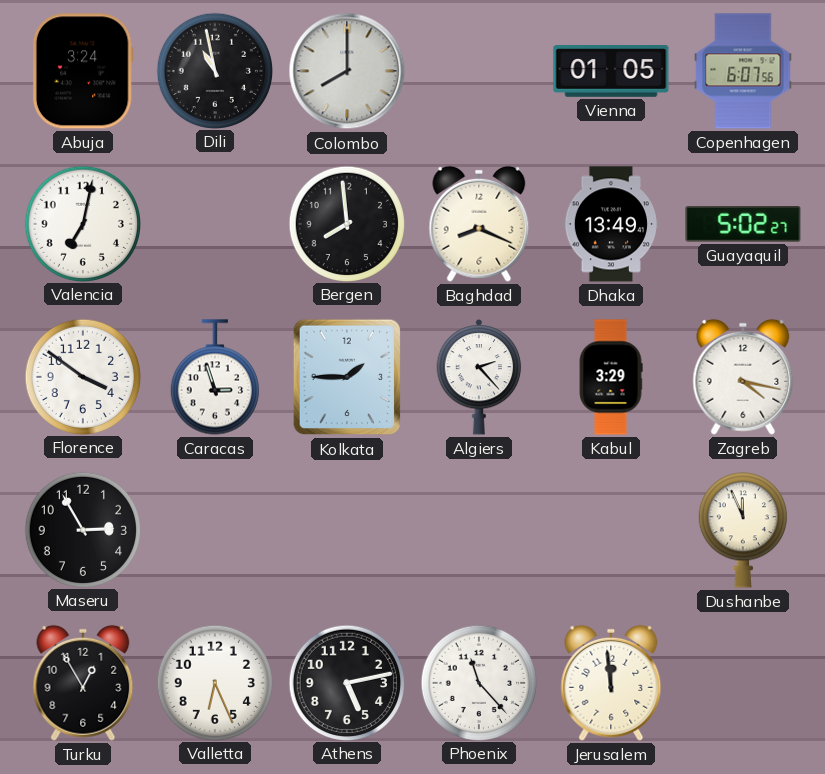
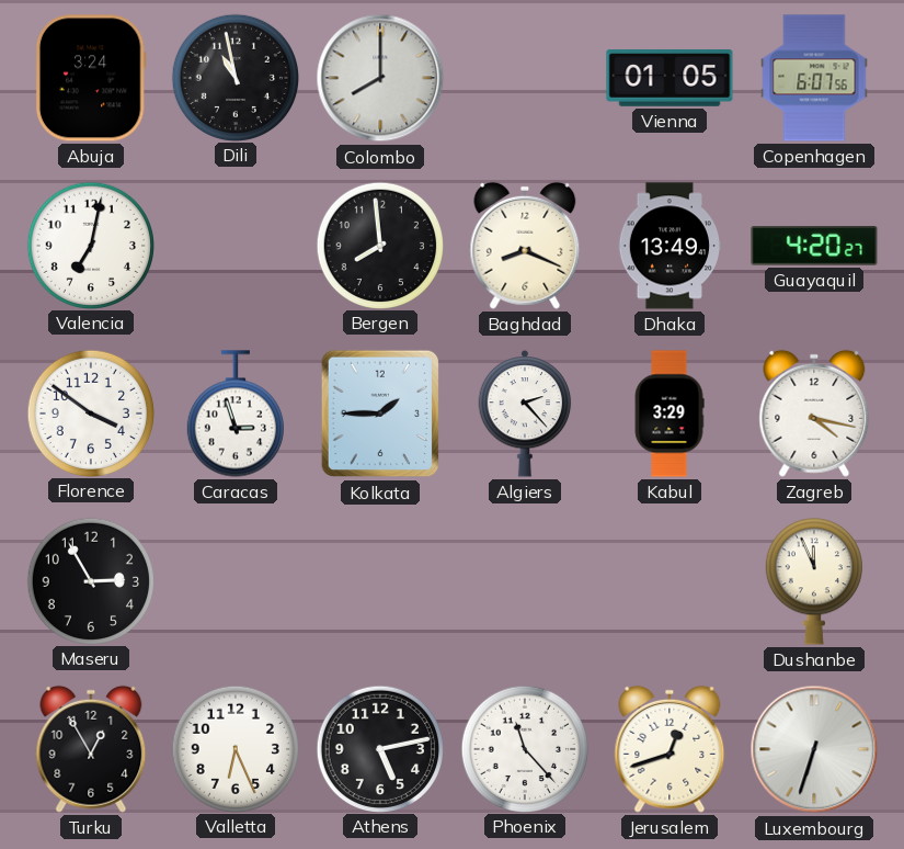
Guayaquil: 5:02 -> 4:20 (814, 247)
Jerusalem: 11:59 -> 12:42 (670, 749)
Luxembourg: none -> 6:33 (814, 749)
